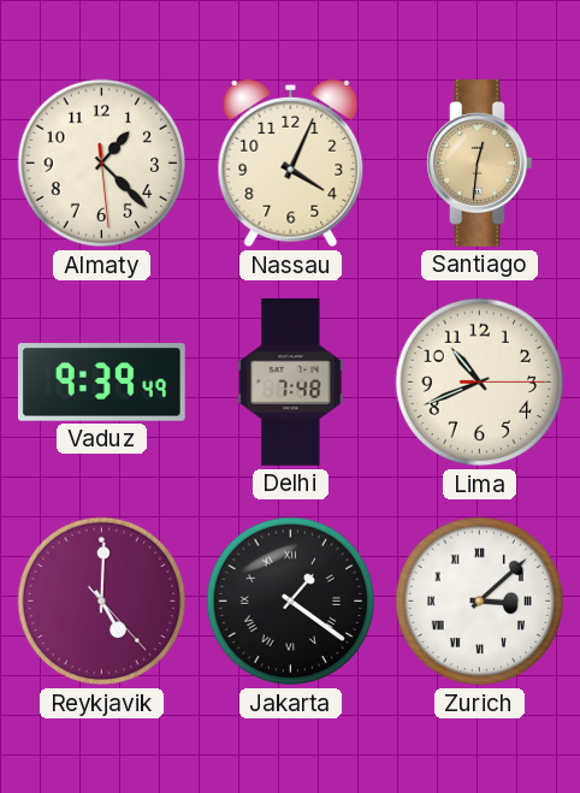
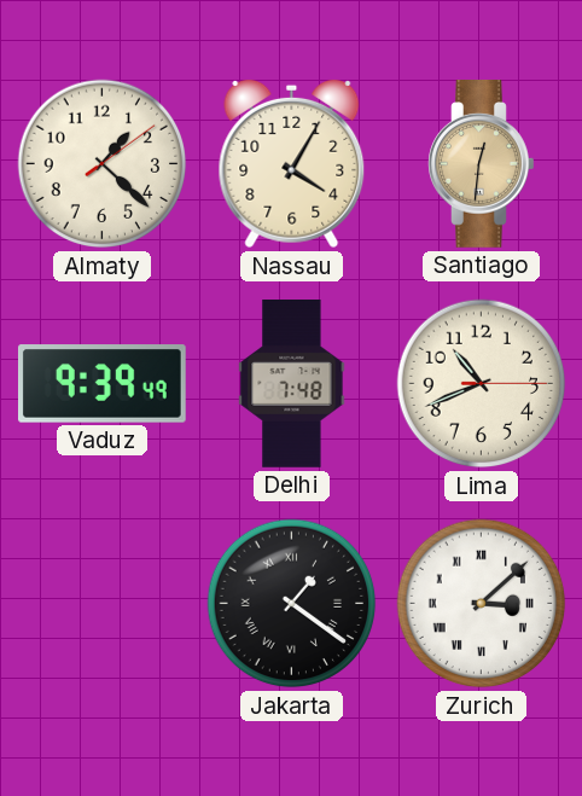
Almaty: 1:22:29 -> 1:22:09 (103, 164)
Nassau: 4:04 -> 4:05 (292, 164)
Reykjavik: 5:00 -> none (102, 602)
